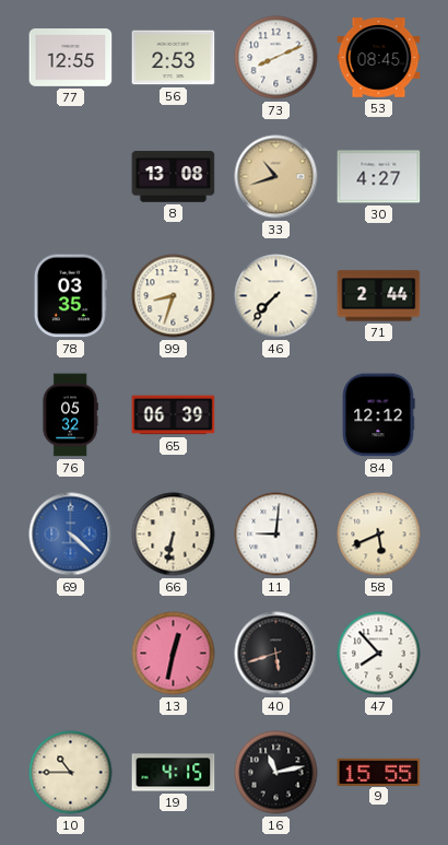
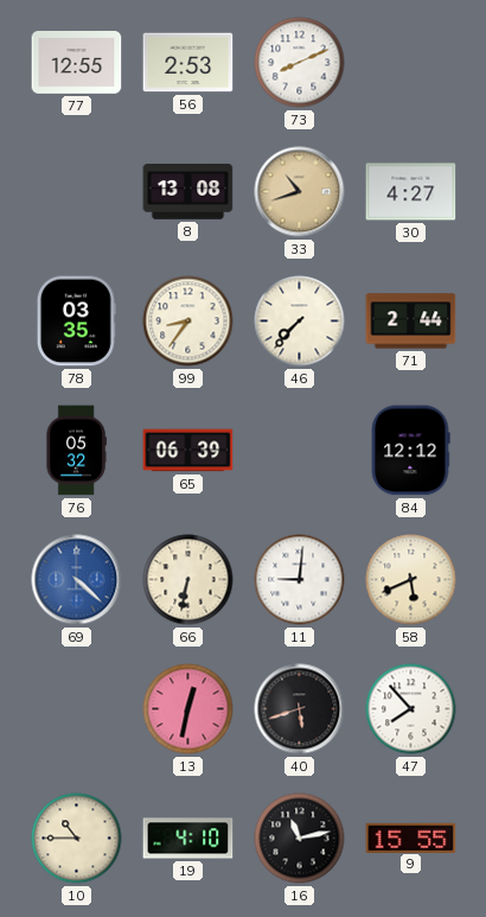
53: 08:45 -> none (379, 58)
99: 8:33 -> 8:36 (188, 321)
19: 4:15 -> 4:10 (188, 839)
